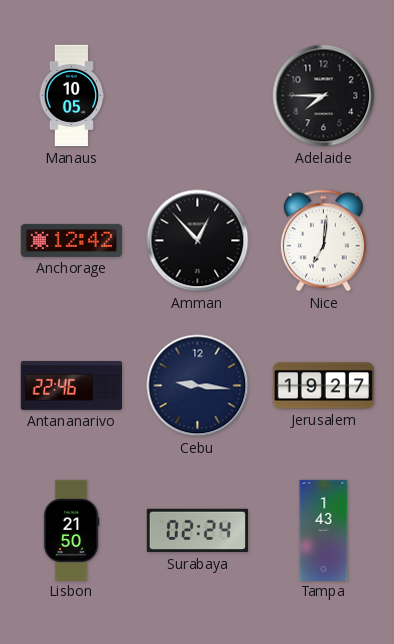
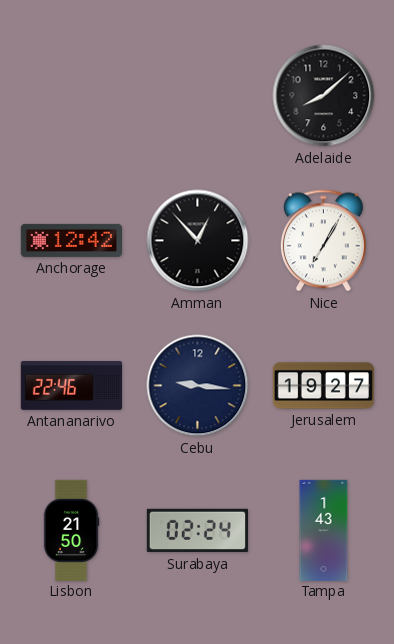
Manaus: 10:05 -> none (72, 96)
Adelaide: 7:45 -> 8:08 (324, 96)
Nice: 7:01 -> 7:05 (323, 241)
